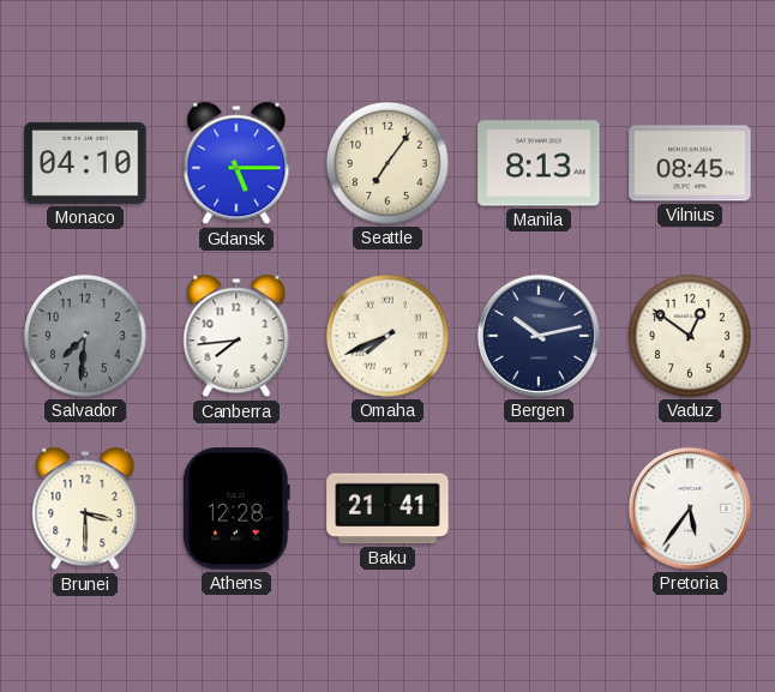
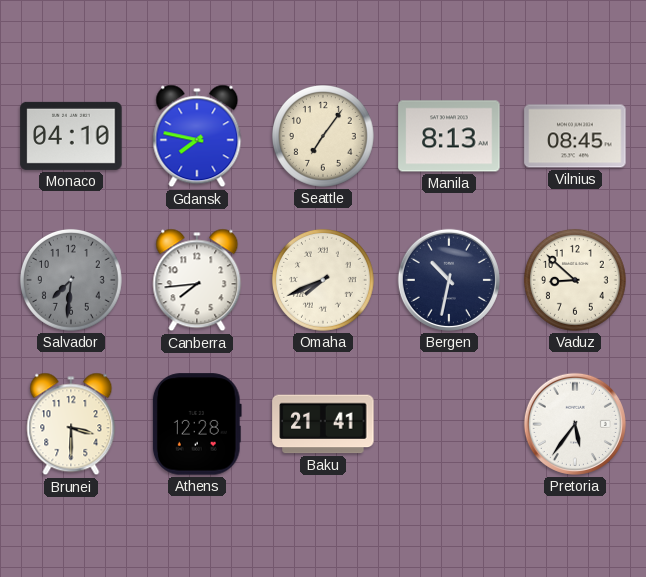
Gdansk: 5:15 -> 7:47 (197, 136)
Bergen: 10:13 -> 10:32 (449, 280)
Vaduz: 12:51 -> 8:52 (575, 280)
